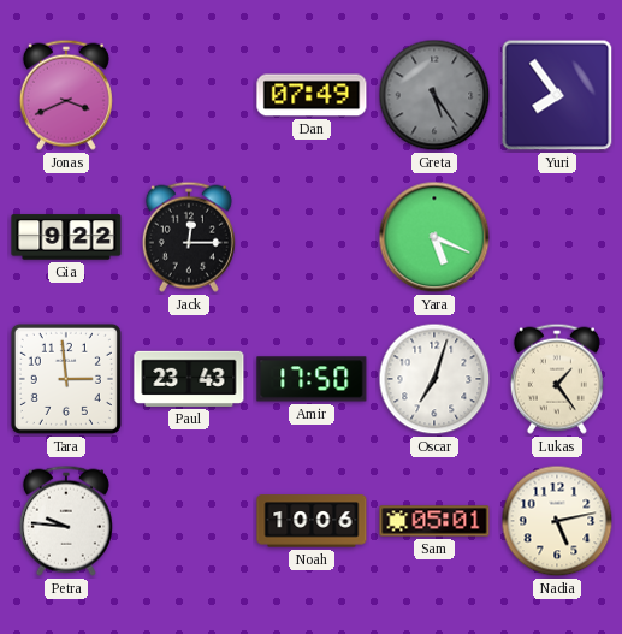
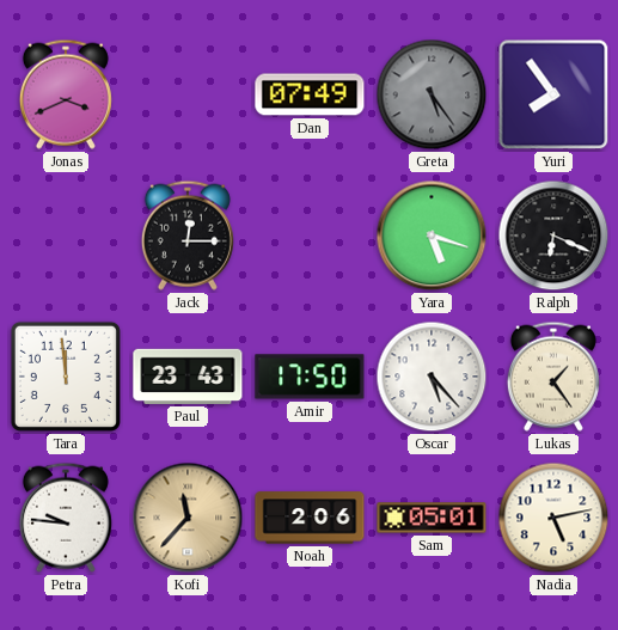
Gia: 9:22 -> none (66, 237)
Yara: 5:19 -> 5:18 (432, 236)
Ralph: none -> 6:19 (553, 236)
Tara: 2:59 -> 11:59 (66, 377)
Oscar: 7:03 -> 5:23 (432, 377)
Kofi: none -> 11:37 (188, 518)
Noah: 10:06 -> 2:06 (310, 518)
